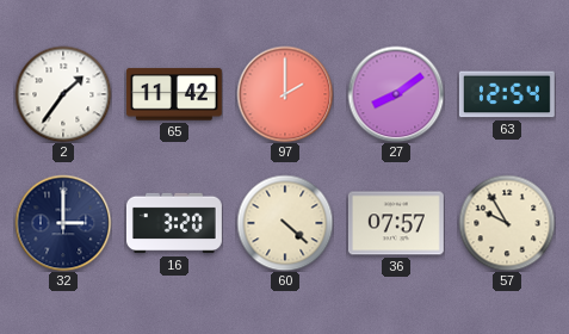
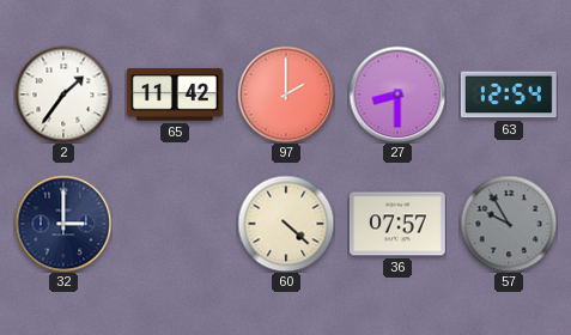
27: 8:09 -> 8:30 (397, 95)
16: 3:20 -> none (174, 223)
57 dial: cream -> grey (509, 224)
